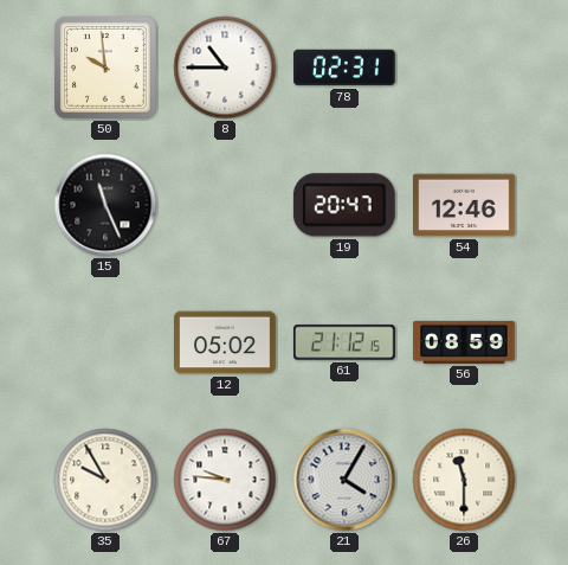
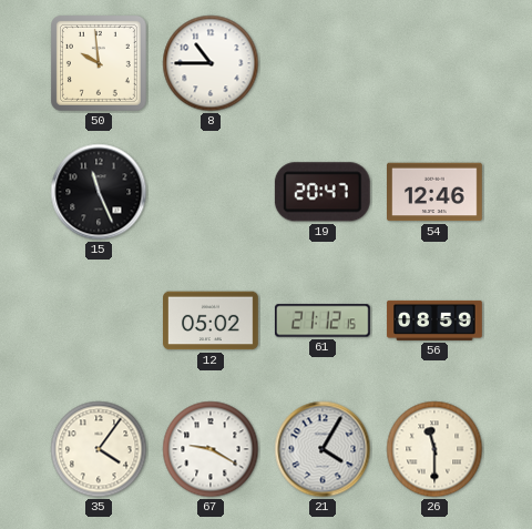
78: 02:31 -> none (346, 68)
35: 9:55 -> 4:06 (99, 449)
67: 9:46 -> 9:20 (211, 449)
